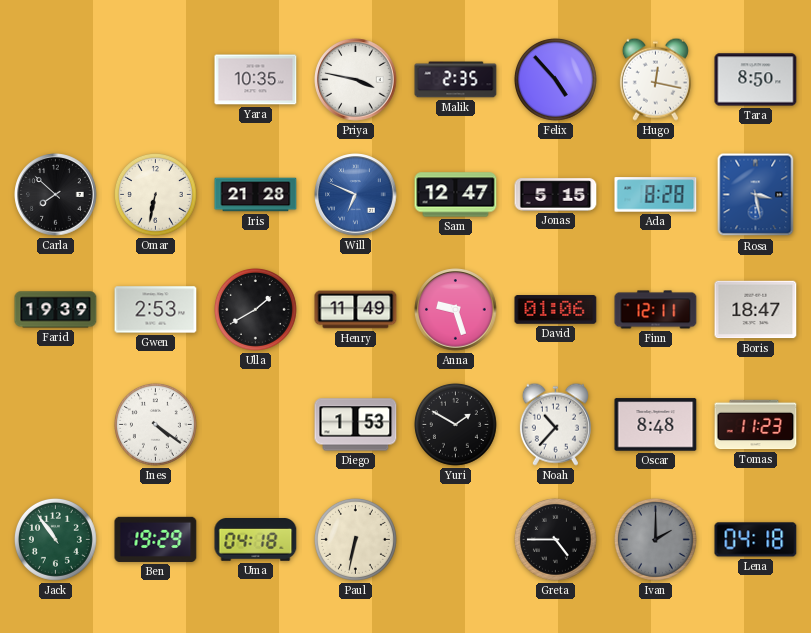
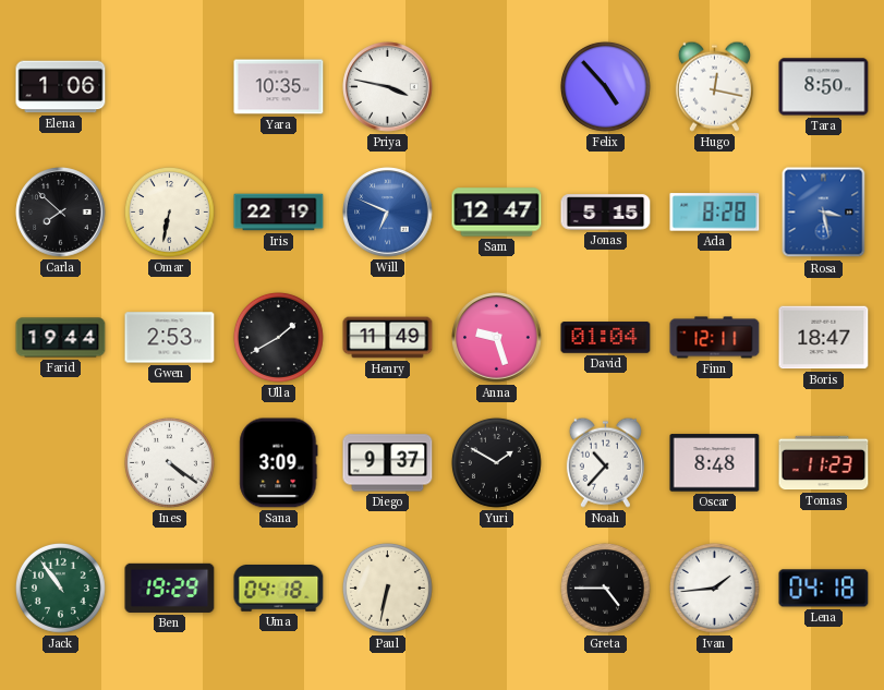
Elena: none -> 1:06 (61, 87)
Malik: 2:35 -> none (456, 80)
Iris: 21:28 -> 22:19 (279, 213)
Farid: 19:39 -> 19:44 (61, 338)
David: 01:06 -> 01:04 (606, 338)
Sana: none -> 3:09 (279, 463)
Diego: 1:53 -> 9:37 (388, 463)
Ivan: 2:00 -> 1:44 (714, 588)
Ivan dial: grey -> white (714, 588)
